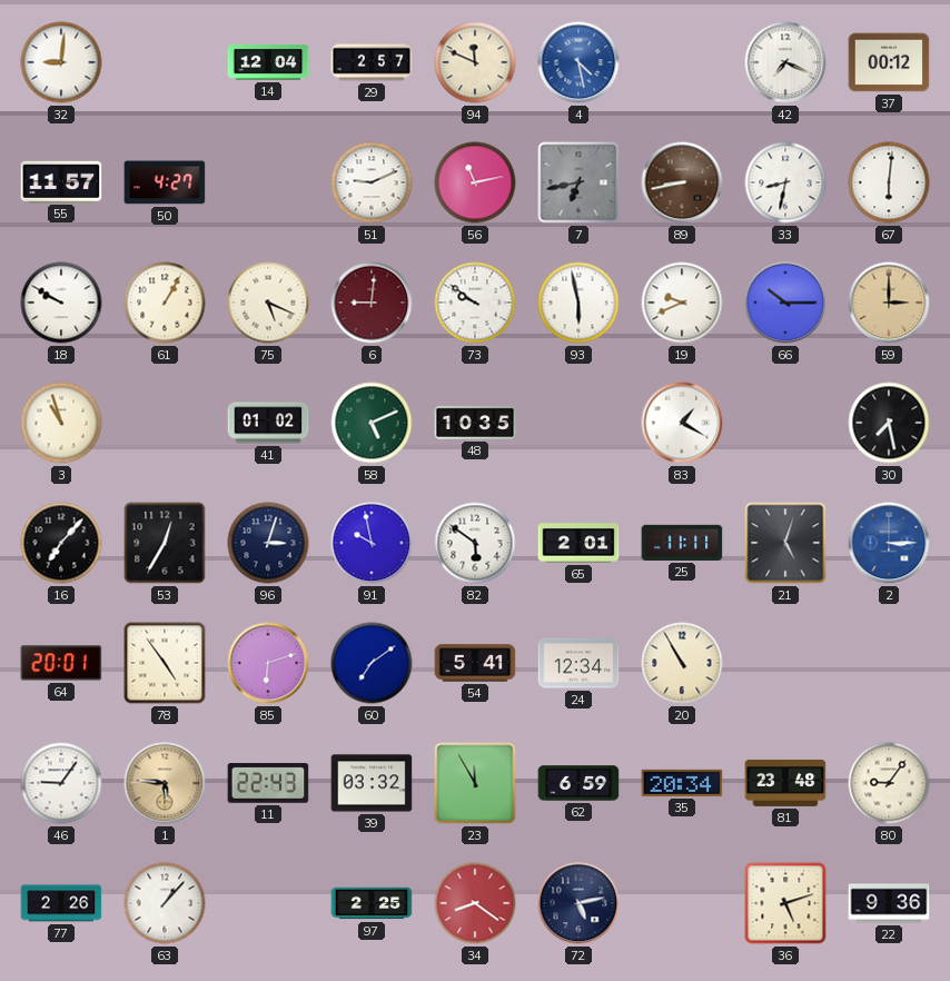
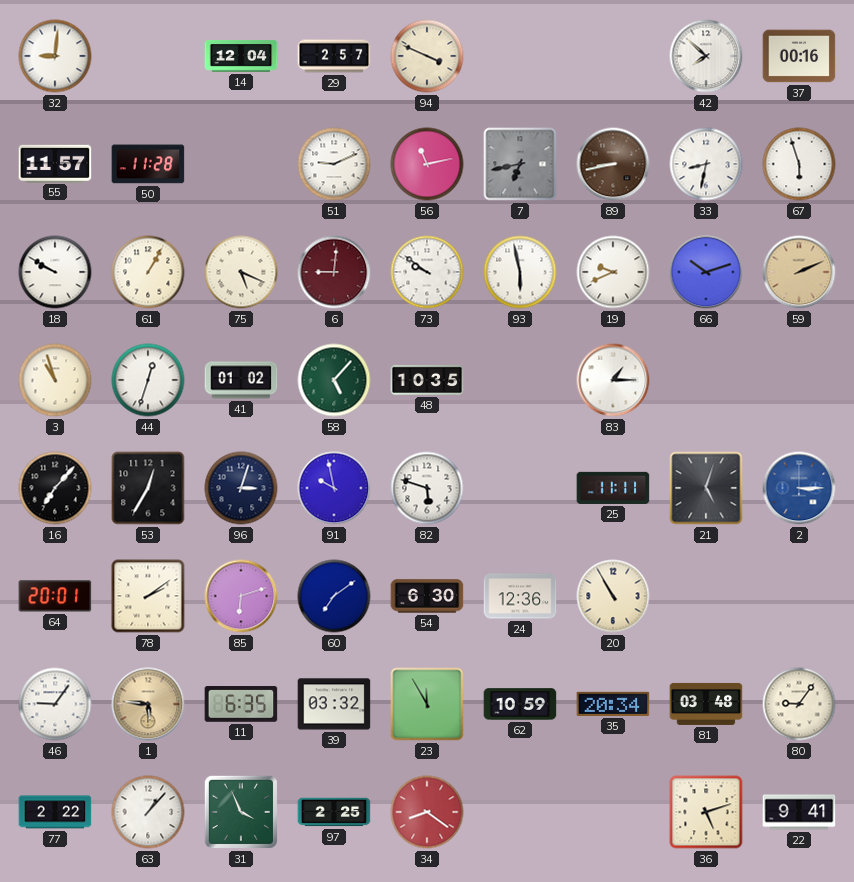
94: 11:49 -> 3:49 (427, 56)
4: 4:28 -> none (578, 62)
42: 7:19 -> 7:52 (706, 56)
37: 00:12 -> 00:16 (799, 56)
50: 4:27 -> 11:28 (148, 164)
67: 6:01 -> 5:57 (799, 164)
66: 10:15 -> 10:12 (706, 272)
59: 3:00 -> 2:11 (799, 272)
44: none -> 12:33 (148, 380)
58: 5:11 -> 5:07 (334, 380)
83: 1:20 -> 1:15 (613, 380)
30: 7:28 -> none (889, 423)
82: 5:51 -> 5:48 (427, 488)
65: 2:01 -> none (578, 543)
78: 4:54 -> 2:09 (148, 596)
54: 5:41 -> 6:30 (427, 596)
24: 12:34 -> 12:36 (520, 596)
11: 22:43 -> 6:35 (241, 704)
62: 6:59 -> 10:59 (520, 704)
81: 23:48 -> 03:48 (706, 704)
77: 2:26 -> 2:22 (55, 812)
31: none -> 3:56 (241, 812)
72: 5:13 -> none (578, 903)
22: 9:36 -> 9:41 (799, 812)
